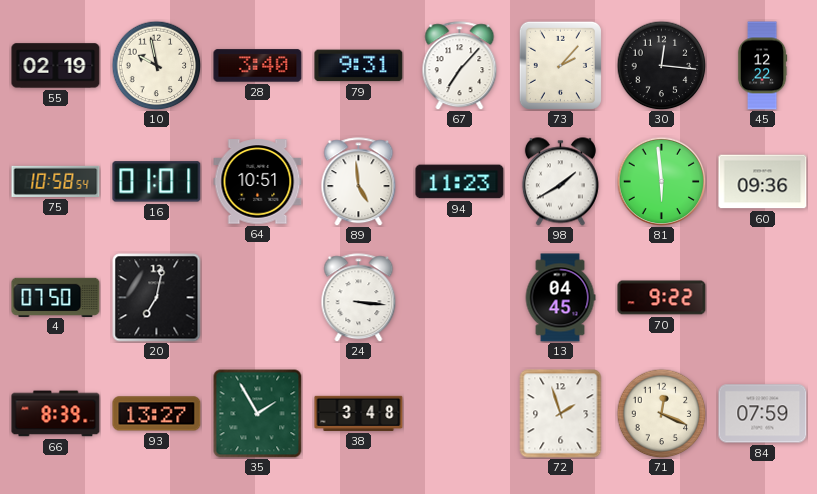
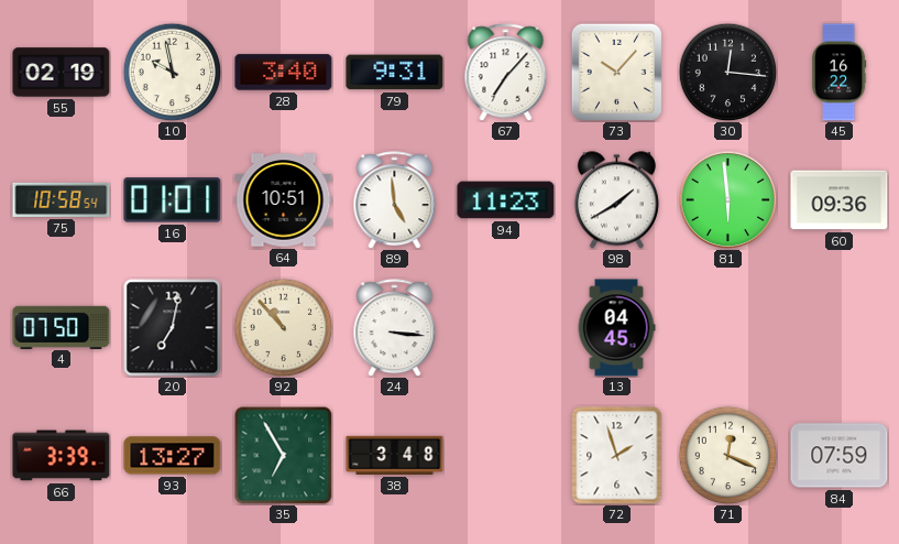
73: 2:07 -> 10:07 (616, 72)
45: 12:22 -> 16:22 (838, 73)
92: none -> 10:53 (283, 327)
70: 9:22 -> none (662, 298)
66: 8:39 -> 3:39 (62, 456)
35: 1:55 -> 6:55 (283, 455)
